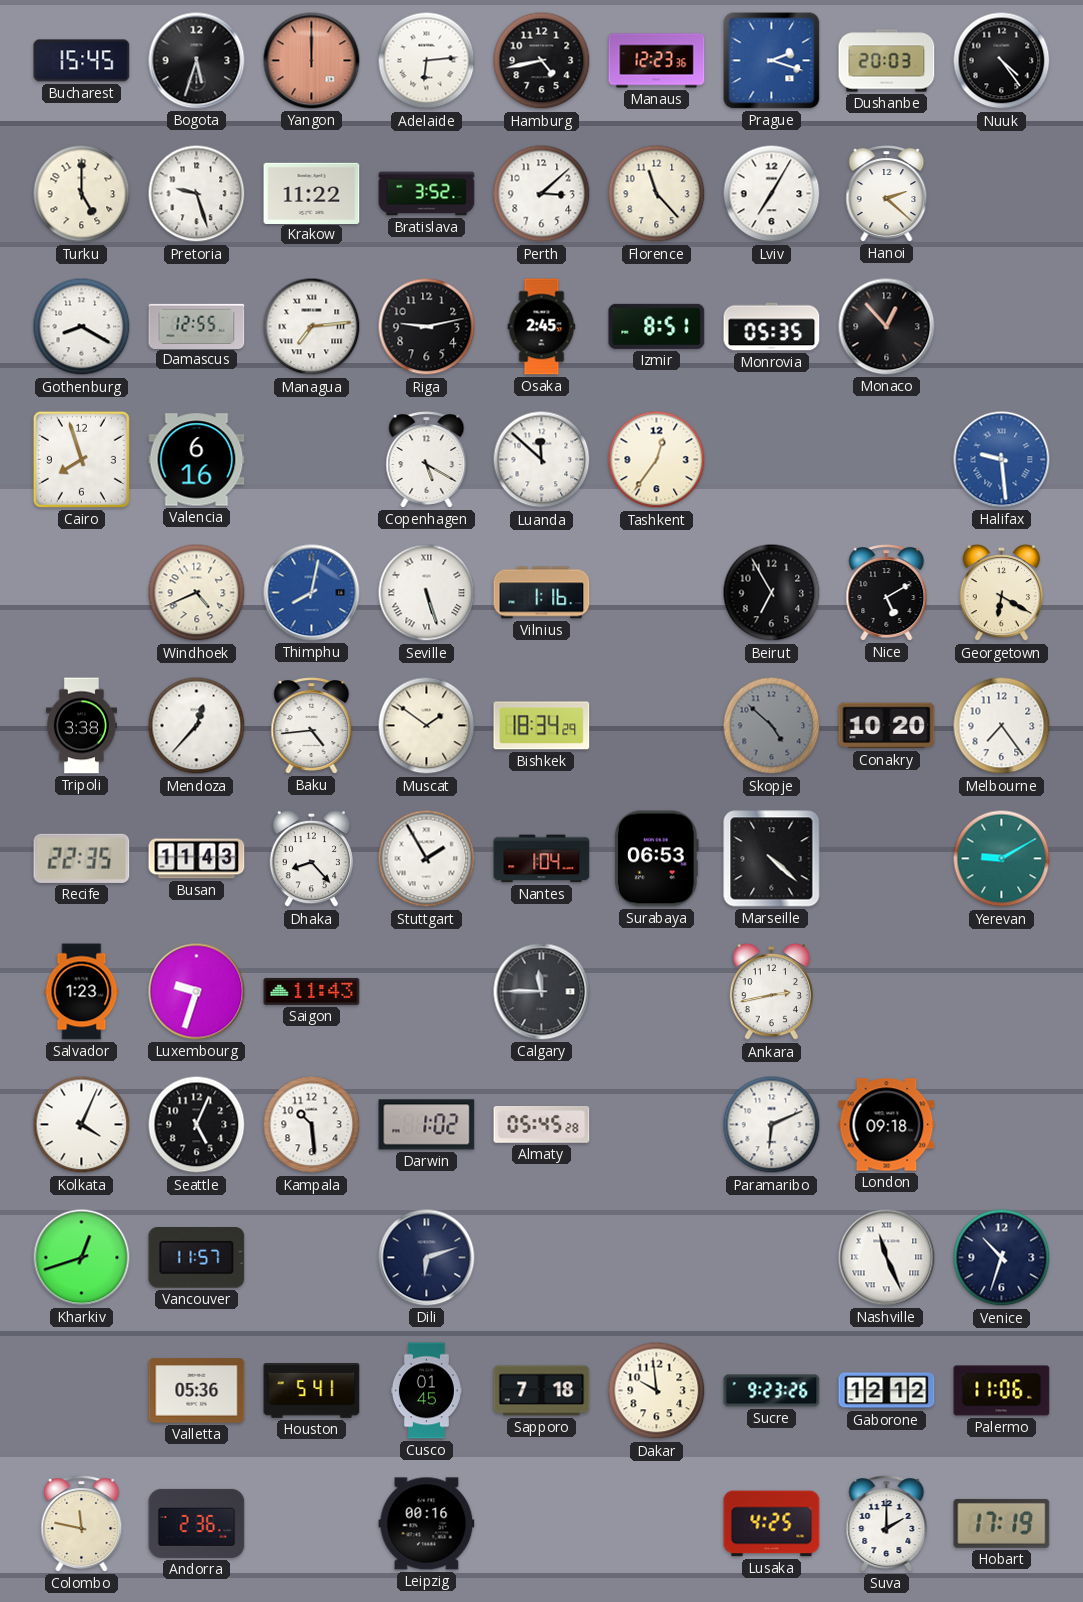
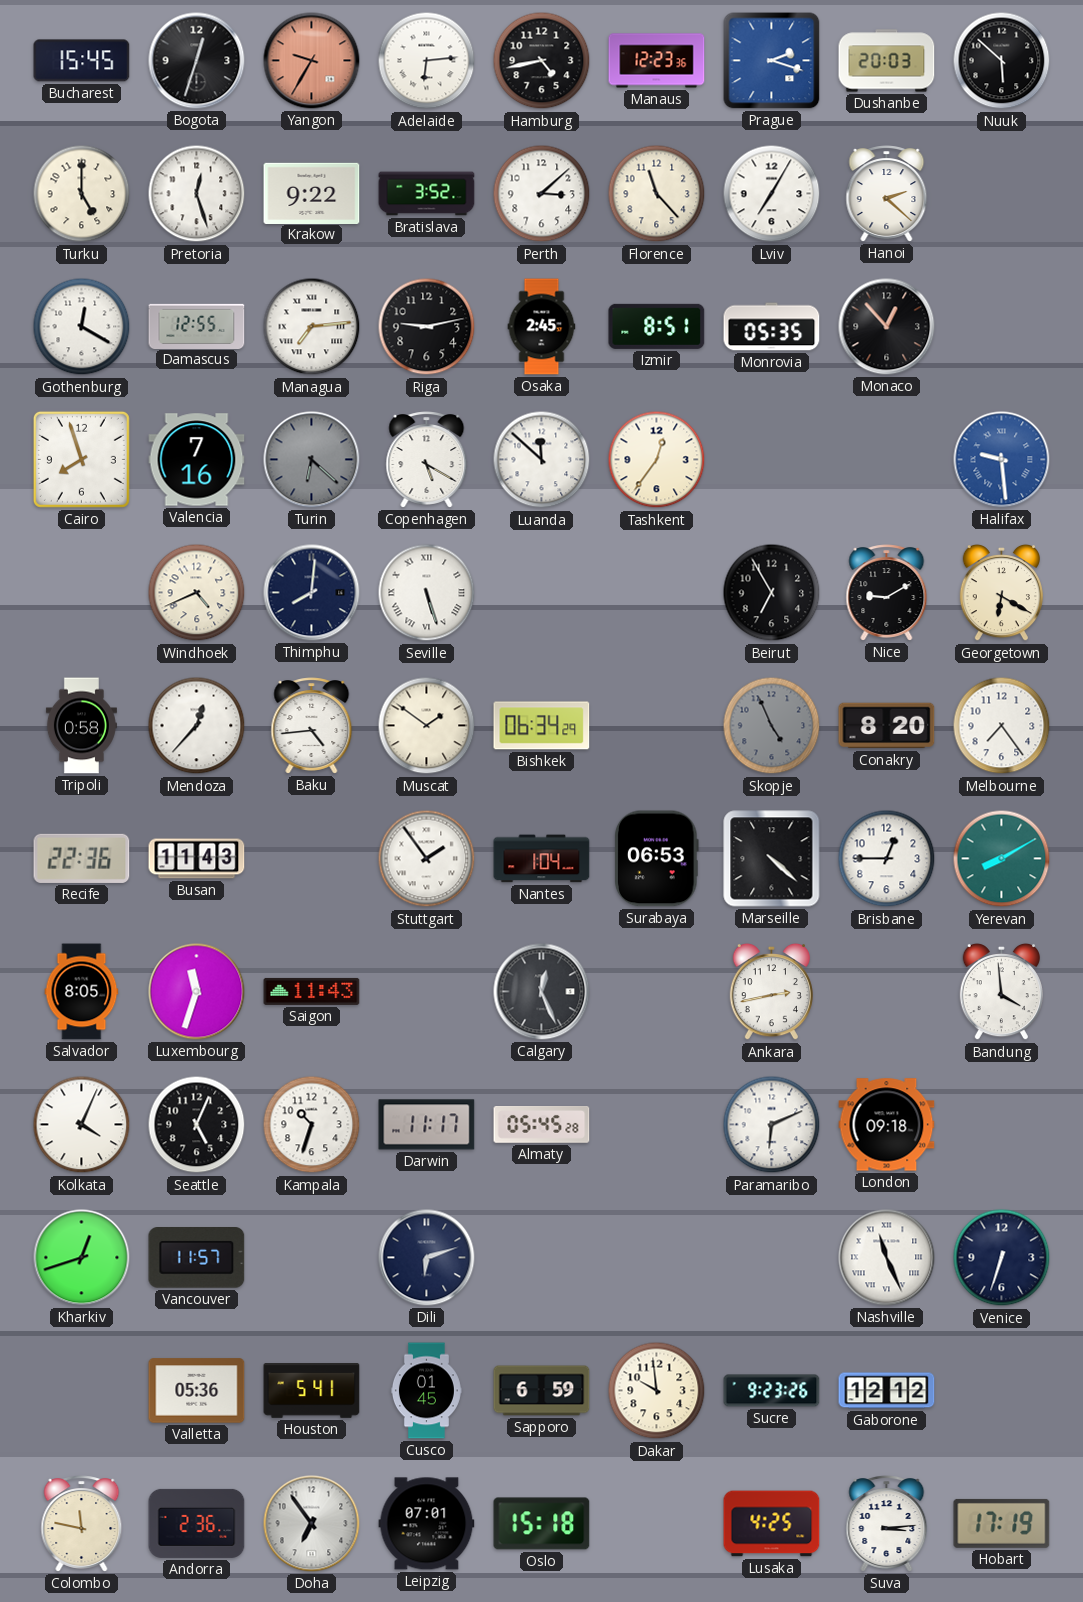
Bogota: 5:33 -> 12:33 (197, 61)
Yangon: 12:00 -> 9:35 (312, 61)
Nuuk: 4:24 -> 5:52 (1002, 61)
Pretoria: 9:27 -> 12:27 (197, 194)
Krakow: 11:22 -> 9:22 (312, 193)
Gothenburg: 8:20 -> 12:20 (82, 327)
Valencia: 6:16 -> 7:16 (197, 460)
Turin: none -> 6:22 (312, 460)
Thimphu: 8:02 -> 8:01 (312, 593)
Thimphu dial: blue -> navy (312, 593)
Vilnius: 1:16 -> none (542, 593)
Nice: 5:10 -> 9:10 (887, 593)
Tripoli: 3:38 -> 0:58 (81, 726)
Bishkek: 18:34 -> 06:34 (542, 726)
Skopje: 4:52 -> 4:56 (772, 726)
Conakry: 10:20 -> 8:20 (887, 726)
Recife: 22:35 -> 22:36 (82, 858)
Dhaka: 8:23 -> none (311, 859)
Stuttgart: 1:55 -> 1:54 (427, 859)
Brisbane: none -> 12:45 (887, 859)
Yerevan: 9:10 -> 8:10 (1002, 859)
Salvador: 1:23 -> 8:05 (82, 992)
Luxembourg: 9:33 -> 11:33 (197, 992)
Calgary: 11:45 -> 12:26 (542, 992)
Bandung: none -> 3:59 (1001, 992)
Kampala: 10:29 -> 10:33 (312, 1125)
Darwin: 1:02 -> 11:17 (427, 1125)
Venice: 10:33 -> 6:33 (1002, 1258)
Sapporo: 7:18 -> 6:59 (542, 1391)
Palermo: 11:06 -> none (1002, 1391)
Doha: none -> 6:54 (312, 1524)
Leipzig: 00:16 -> 07:01 (427, 1524)
Oslo: none -> 15:18 (542, 1524)
Suva: 2:00 -> 3:14 (887, 1524)
